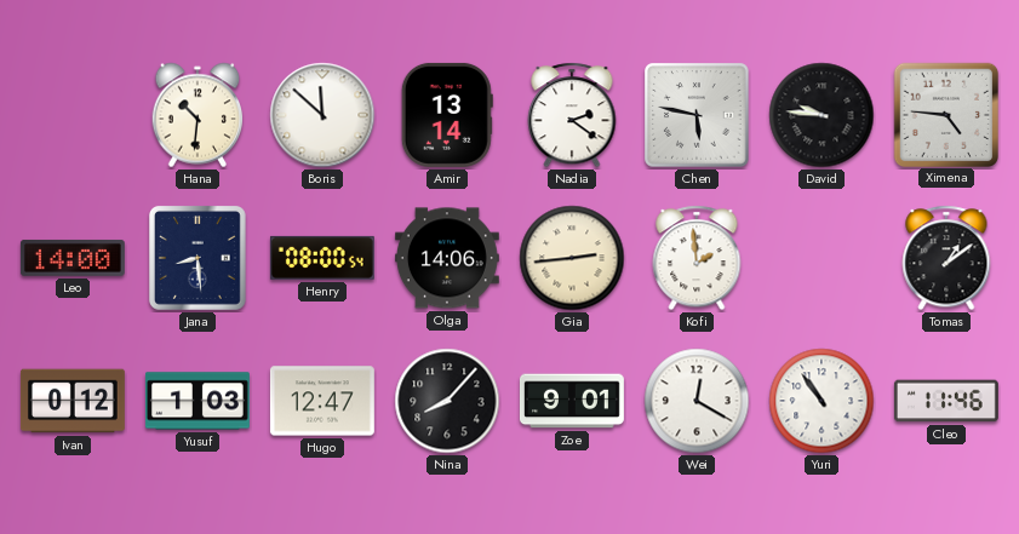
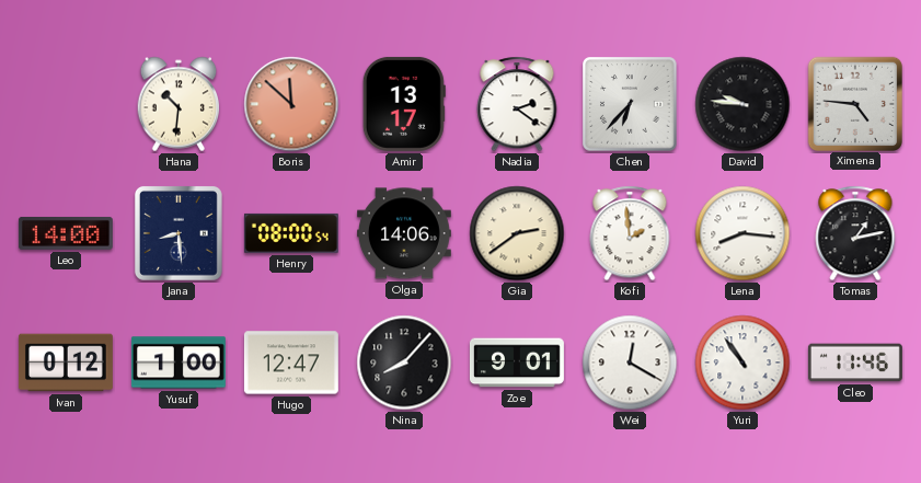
Boris dial: white -> salmon (291, 104)
Amir: 13:14 -> 13:17 (404, 104)
Chen: 5:47 -> 6:37 (630, 104)
Gia: 2:44 -> 2:39 (517, 233)
Lena: none -> 8:16 (742, 233)
Tomas: 1:09 -> 1:13 (855, 233)
Yusuf: 1:03 -> 1:00 (179, 363)
